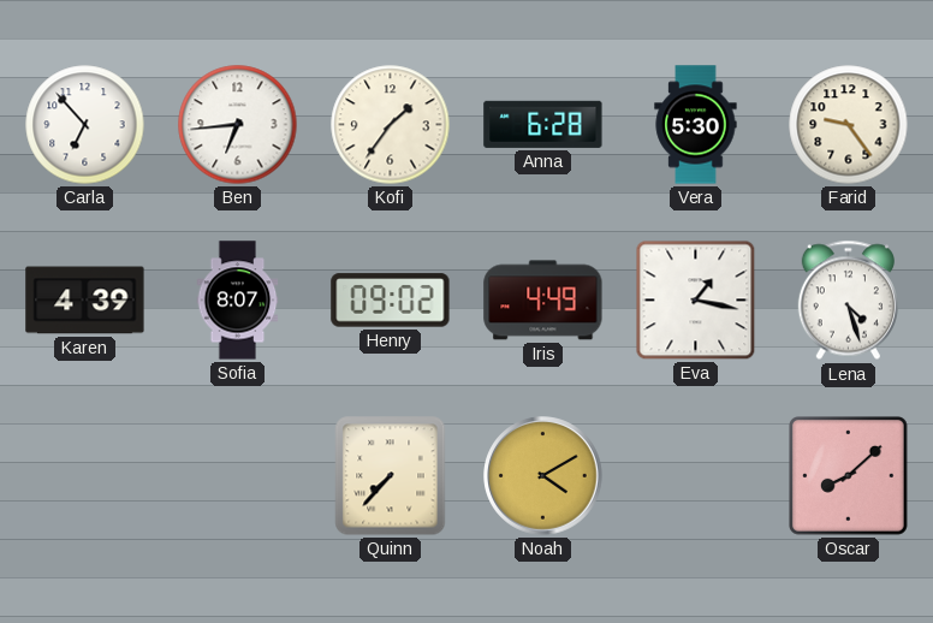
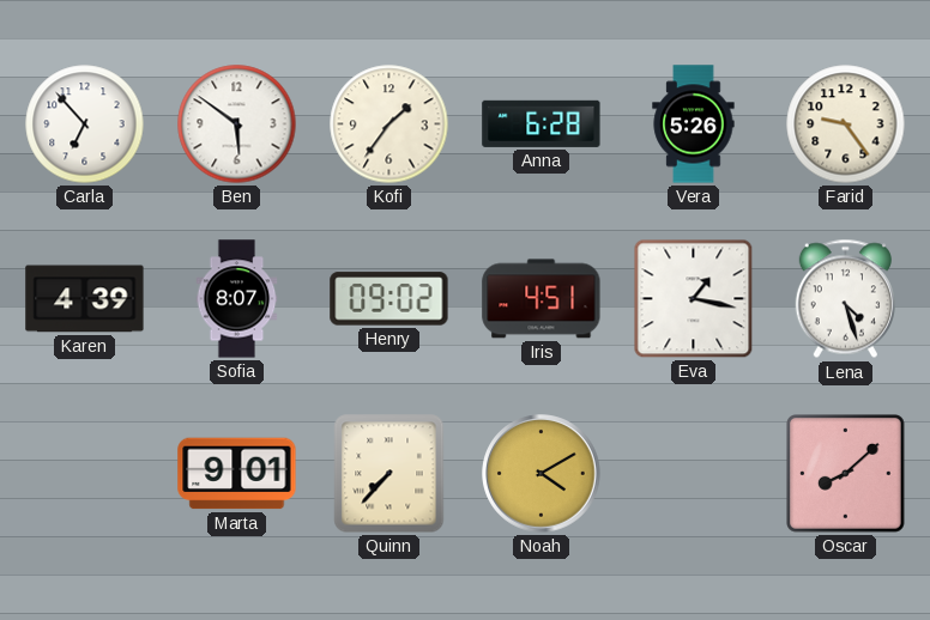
Ben: 6:44 -> 5:51 (237, 124)
Vera: 5:30 -> 5:26 (694, 124)
Iris: 4:49 -> 4:51 (542, 299)
Marta: none -> 9:01 (237, 474)
